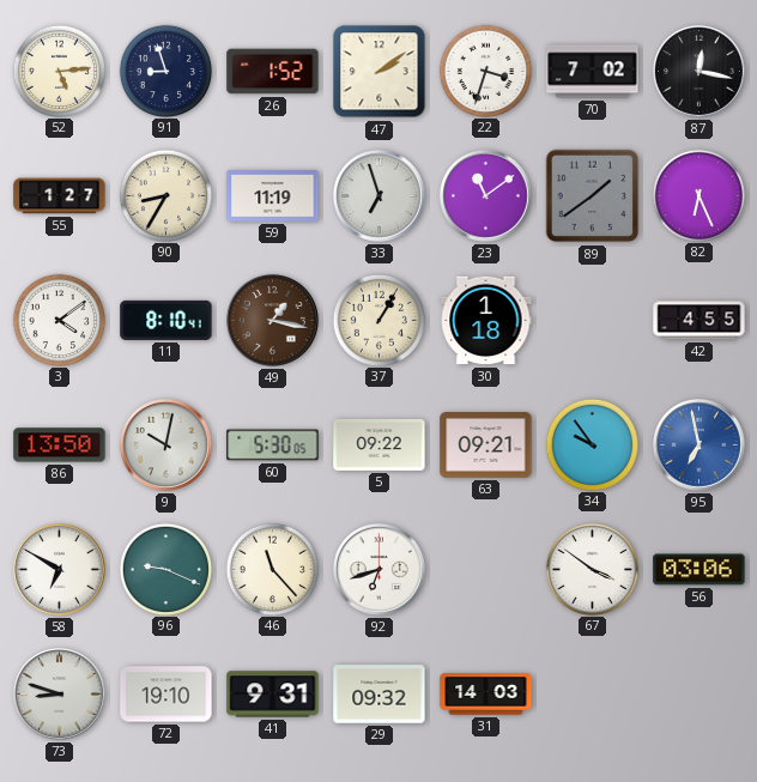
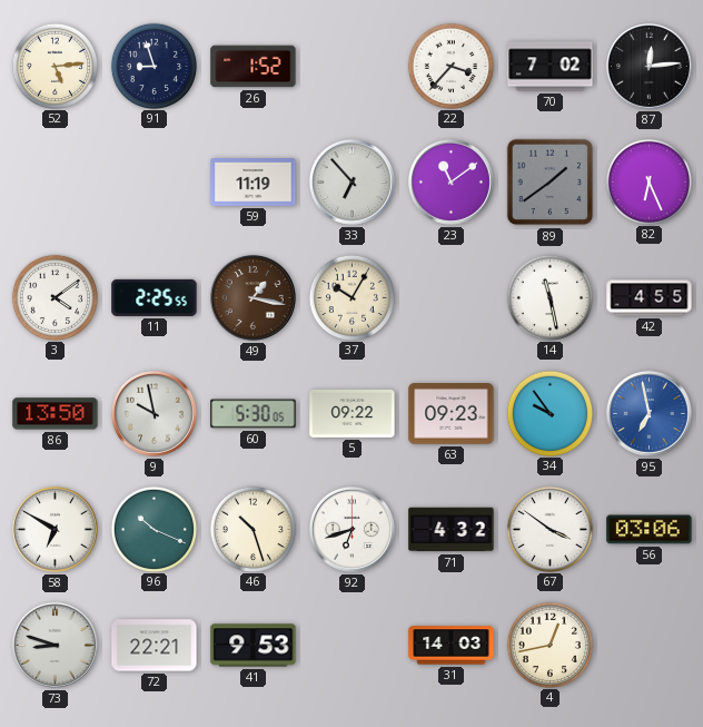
47: 2:09 -> none (380, 72)
22: 3:33 -> 3:37 (450, 66)
87: 12:17 -> 12:14 (648, 66)
55: 1:27 -> none (60, 196)
90: 8:35 -> none (165, 195)
33: 6:57 -> 6:53 (351, 181)
11: 8:10 -> 2:25 (155, 297)
37: 1:05 -> 10:05 (351, 297)
30: 1:18 -> none (486, 321)
14: none -> 11:28 (549, 297)
9: 10:02 -> 9:58 (154, 413)
63: 09:21 -> 09:23 (452, 414)
96: 9:19 -> 10:19 (154, 529)
46: 11:23 -> 10:27 (253, 529)
71: none -> 4:32 (452, 530)
72: 19:10 -> 22:21 (155, 646)
41: 9:31 -> 9:53 (254, 646)
29: 09:32 -> none (380, 695)
4: none -> 12:43 (549, 645)
